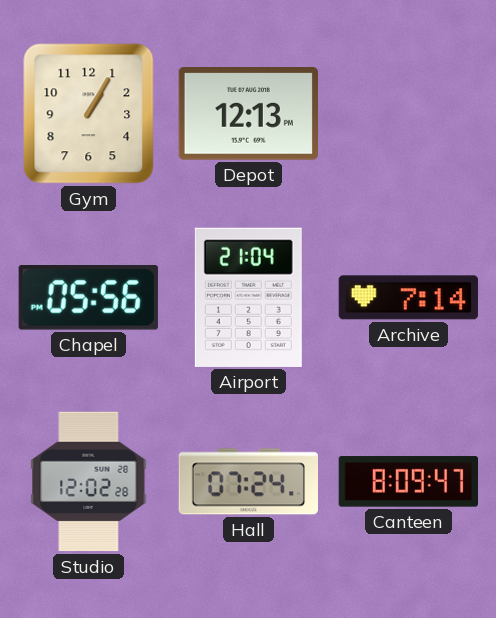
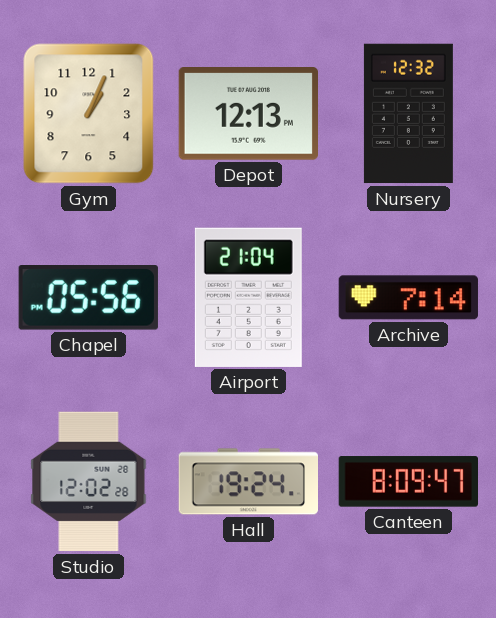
Gym: 1:05 -> 1:04 (89, 114)
Nursery: none -> 12:32 (408, 114)
Hall: 07:24 -> 19:24 (248, 482)
